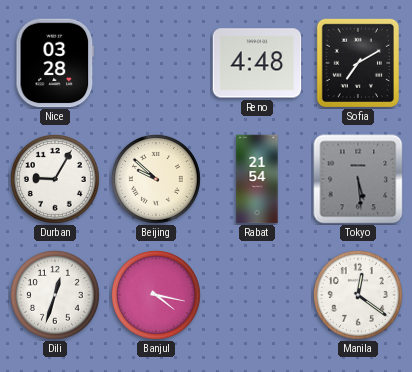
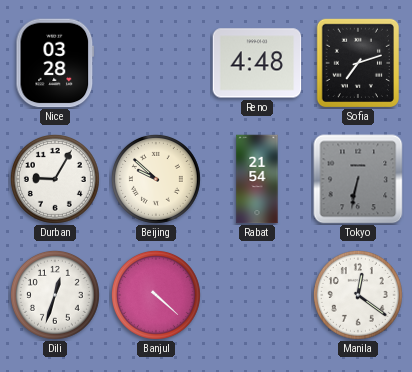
Sofia: 7:10 -> 7:12 (357, 62)
Tokyo: 5:29 -> 6:32 (358, 179)
Banjul: 4:17 -> 4:22 (156, 295)
